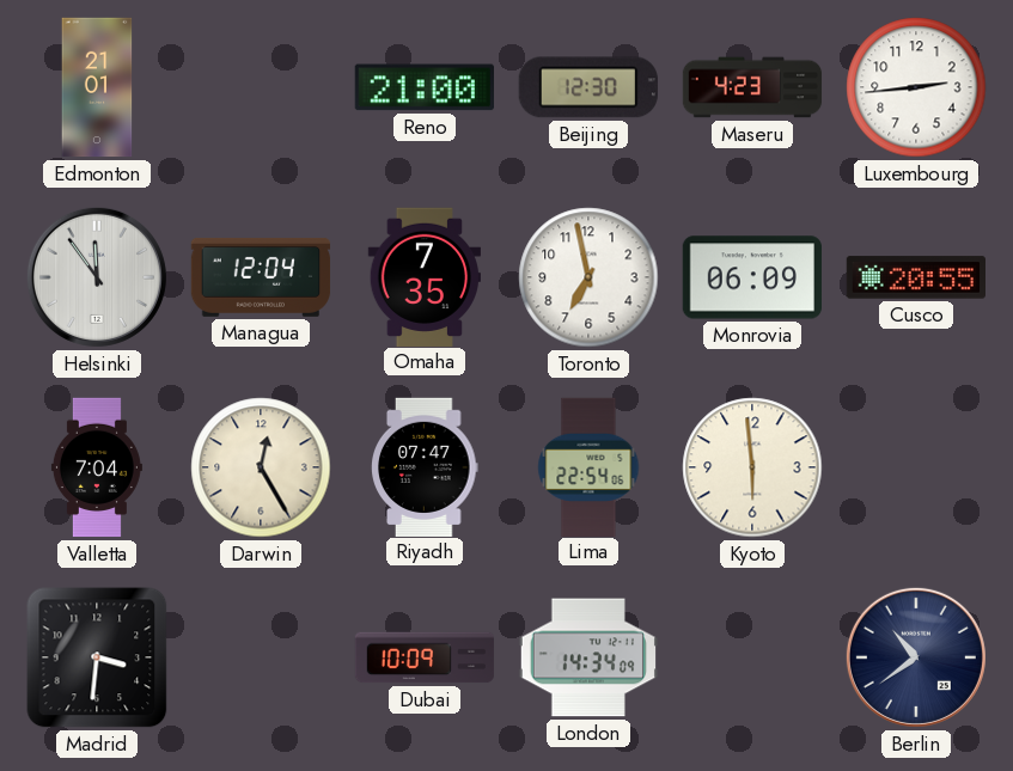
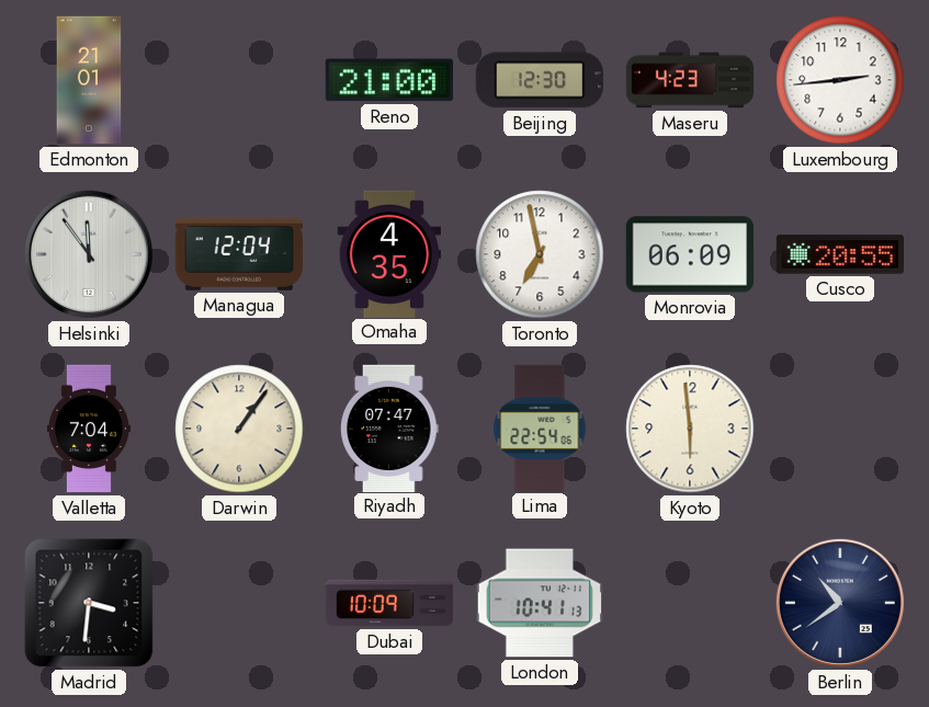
Omaha: 7:35 -> 4:35 (388, 253)
Darwin: 12:25 -> 1:06 (239, 429)
London: 14:34 -> 10:41 (539, 603)
